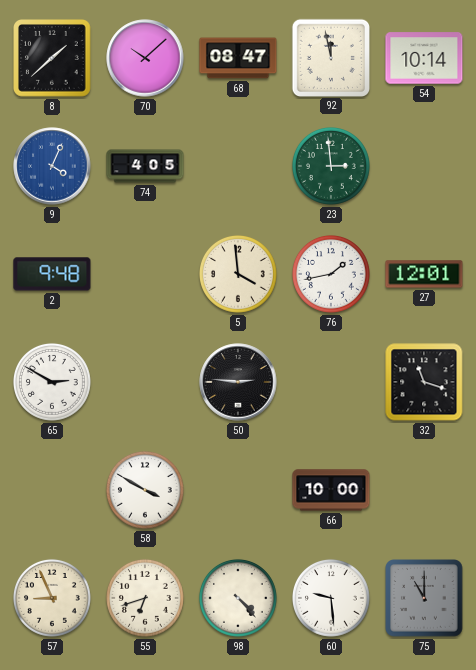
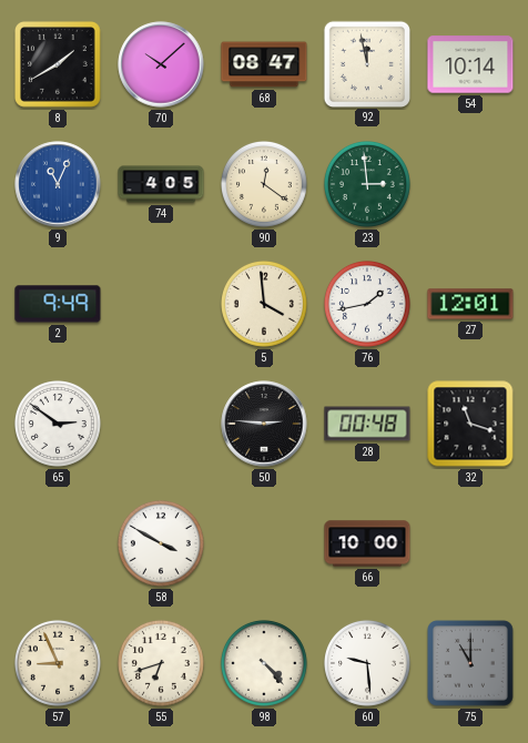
8: 1:38 -> 1:40 (59, 65)
9: 4:04 -> 11:04 (58, 184)
90: none -> 12:21 (264, 184)
2: 9:48 -> 9:49 (58, 304)
65: 2:50 -> 2:51 (58, 424)
28: none -> 00:48 (367, 424)
